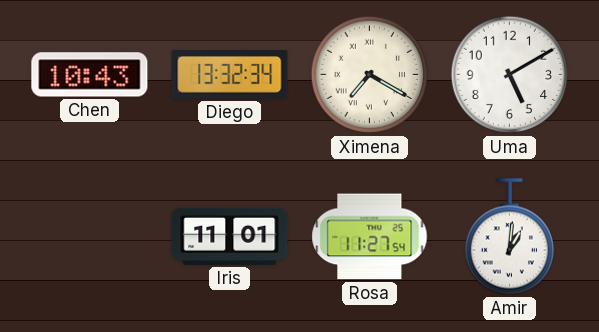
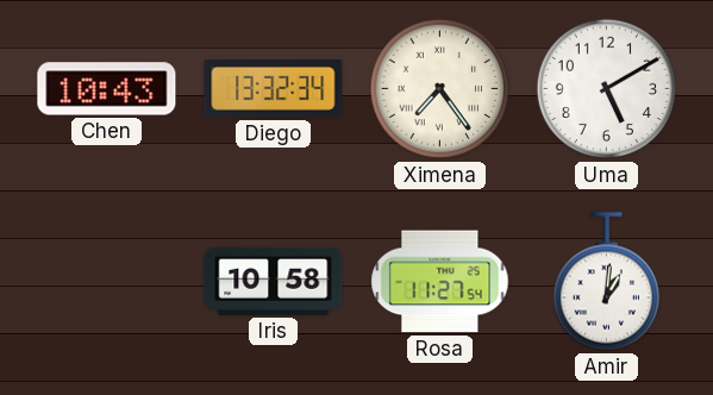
Ximena: 7:20 -> 7:24 (440, 89)
Iris: 11:01 -> 10:58 (274, 281)
